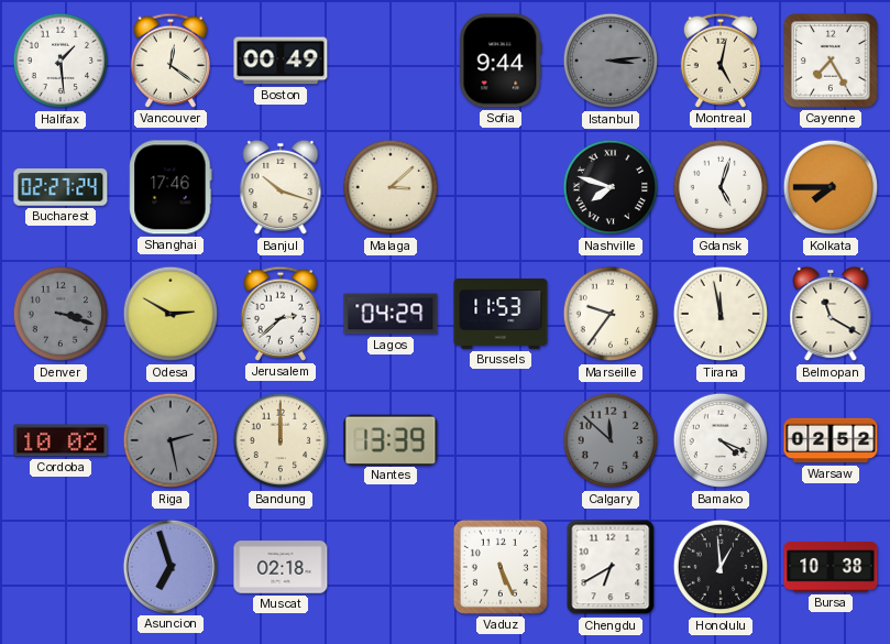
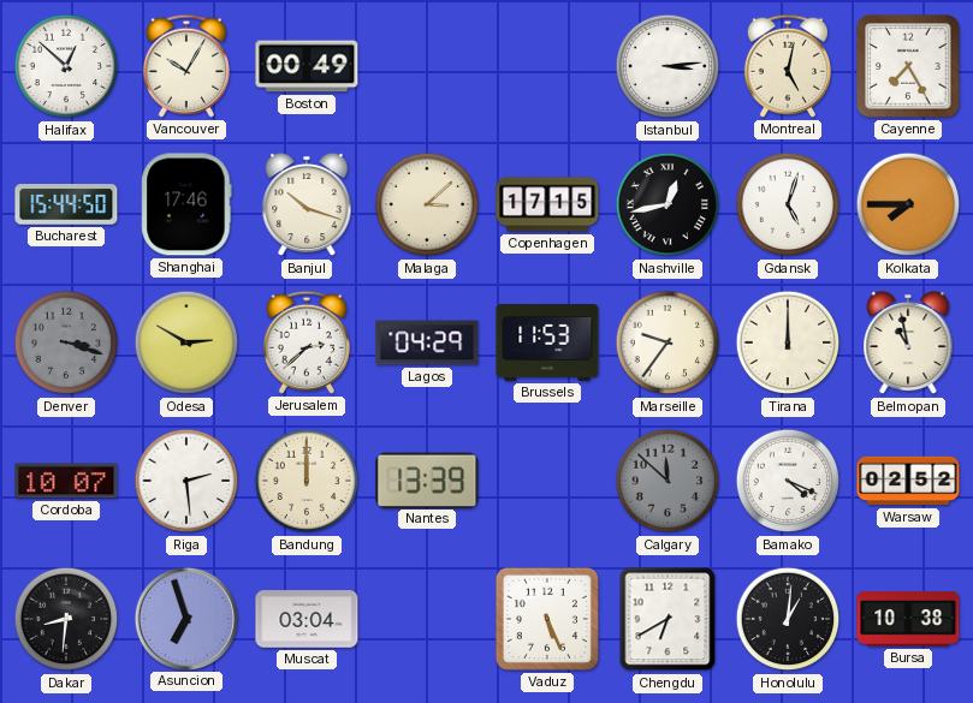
Halifax: 1:29 -> 12:52 (66, 66)
Vancouver: 12:21 -> 10:05 (186, 66)
Sofia: 9:44 -> none (501, 61)
Istanbul dial: grey -> white (668, 66)
Bucharest: 02:27 -> 15:44 (66, 204)
Copenhagen: none -> 17:15 (547, 204)
Nashville: 7:48 -> 12:43 (668, 204)
Tirana: 11:58 -> 12:00 (788, 342)
Belmopan: 11:20 -> 10:58 (908, 342)
Cordoba: 10:02 -> 10:07 (66, 481)
Riga: 2:28 -> 2:29 (186, 481)
Riga dial: grey -> white (186, 481)
Dakar: none -> 8:31 (66, 619)
Muscat: 02:18 -> 03:04 (307, 619)
Honolulu: 12:59 -> 1:01 (788, 619)
